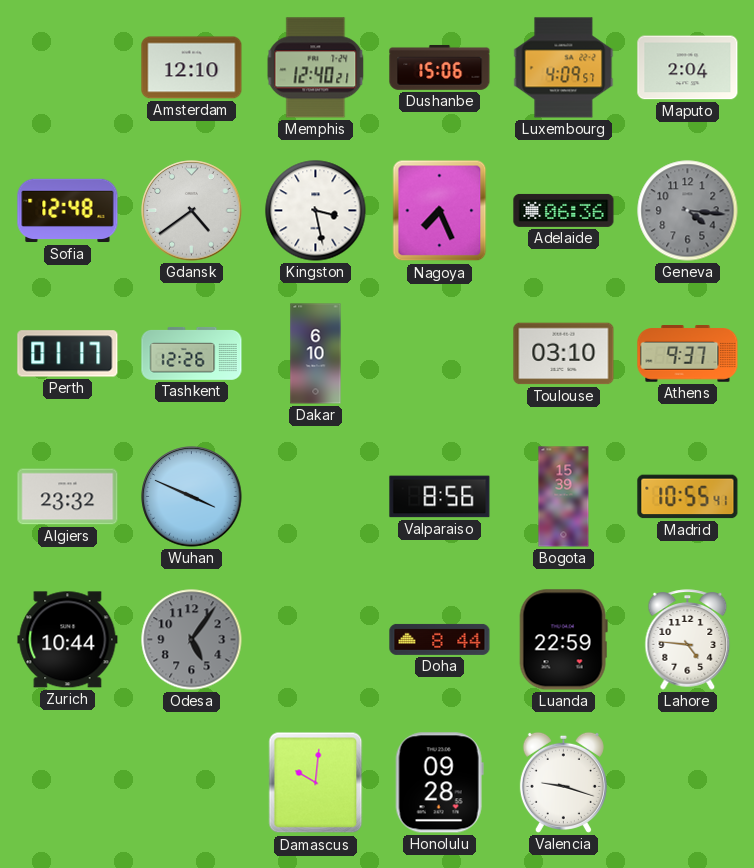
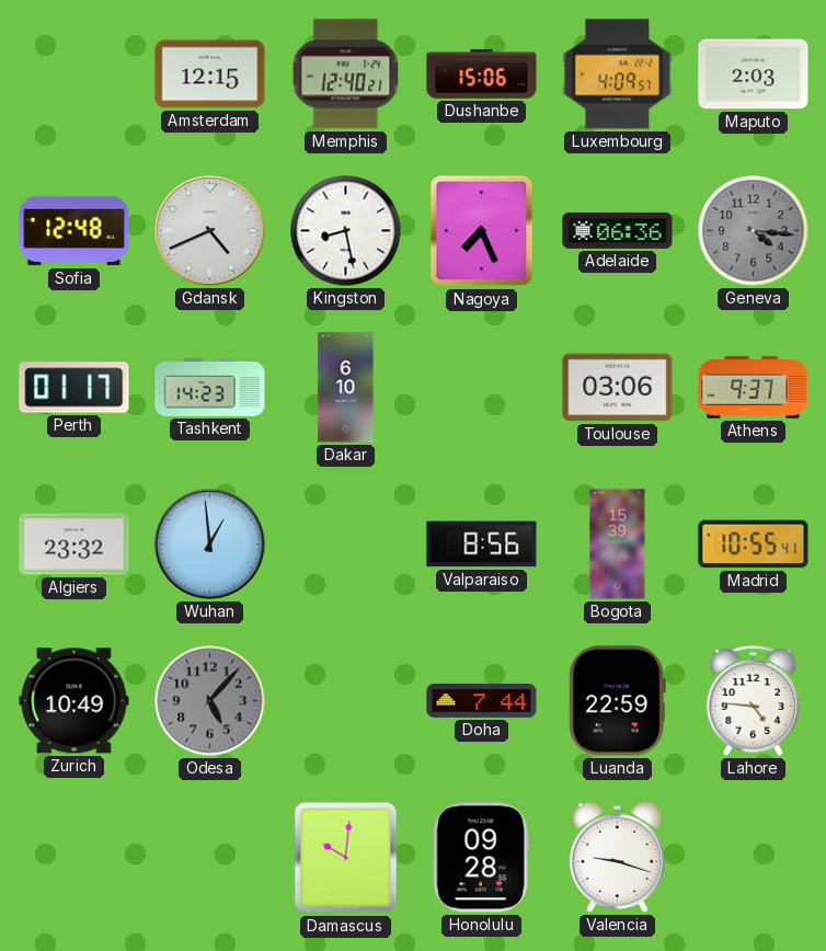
Amsterdam: 12:10 -> 12:15 (210, 75)
Maputo: 2:04 -> 2:03 (754, 75)
Gdansk: 4:39 -> 4:41 (210, 231)
Kingston: 3:28 -> 8:28 (346, 231)
Tashkent: 12:26 -> 14:23 (210, 388)
Toulouse: 03:10 -> 03:06 (618, 388)
Wuhan: 3:49 -> 12:59 (210, 545)
Zurich: 10:44 -> 10:49 (74, 701)
Odesa: 5:06 -> 5:07 (210, 701)
Doha: 8:44 -> 7:44 (482, 700)
